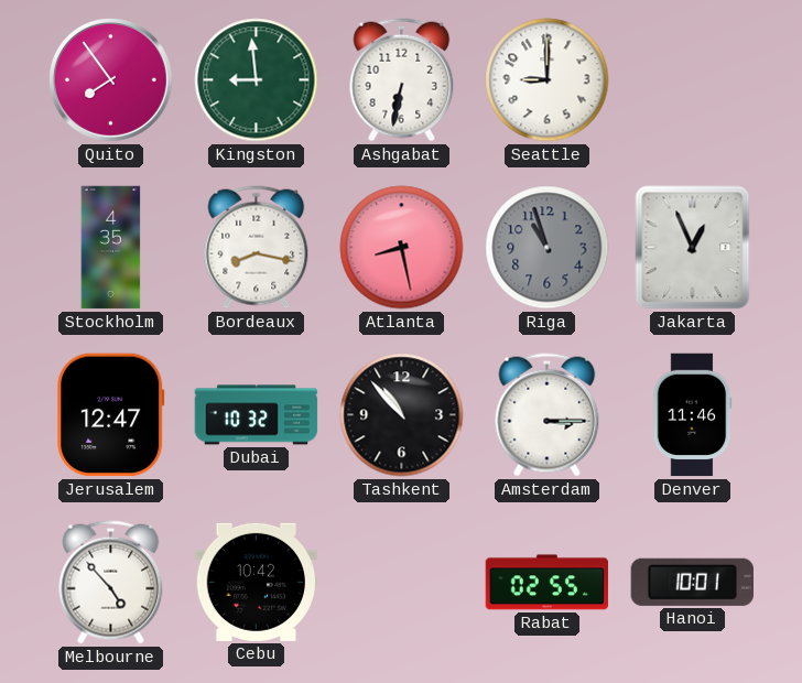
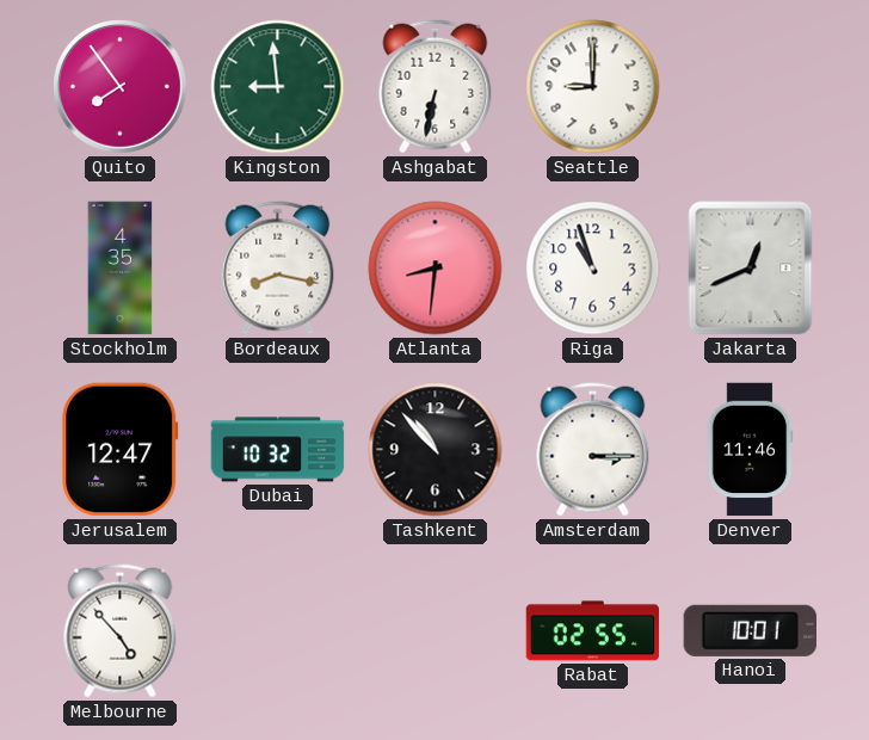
Atlanta: 8:28 -> 8:31 (436, 269)
Riga dial: grey -> white (593, 269)
Jakarta: 12:56 -> 12:41 (751, 269)
Cebu: 10:42 -> none (257, 582)
